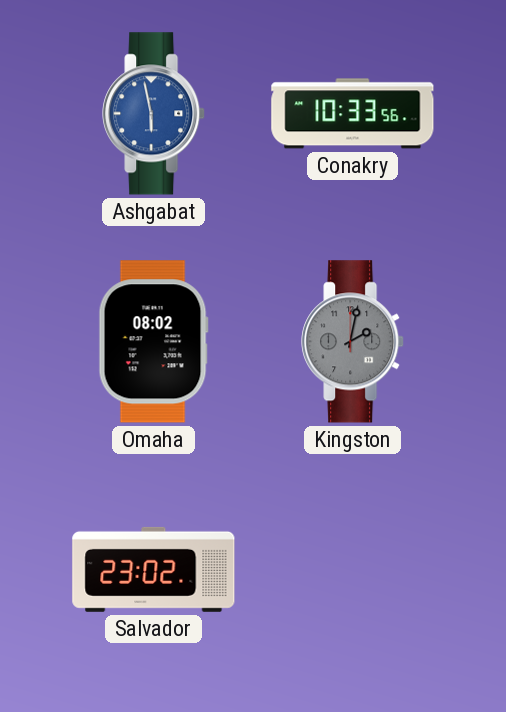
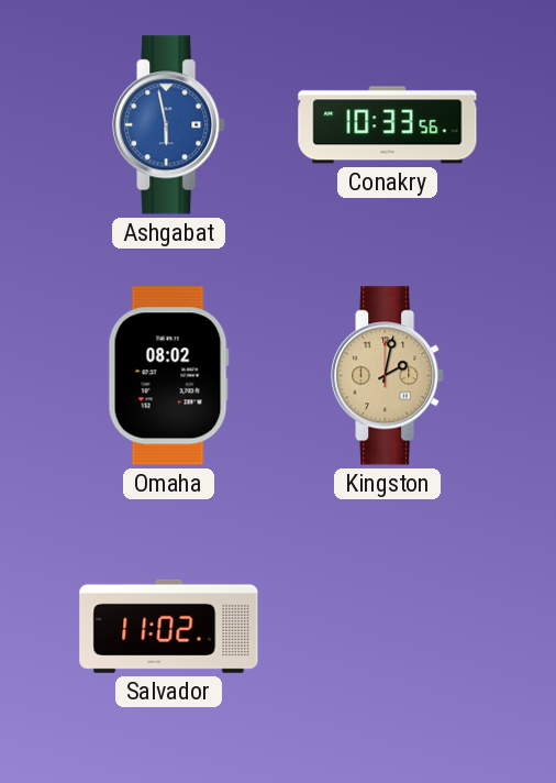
Kingston dial: grey -> champagne (388, 376)
Salvador: 23:02 -> 11:02 (169, 626)
